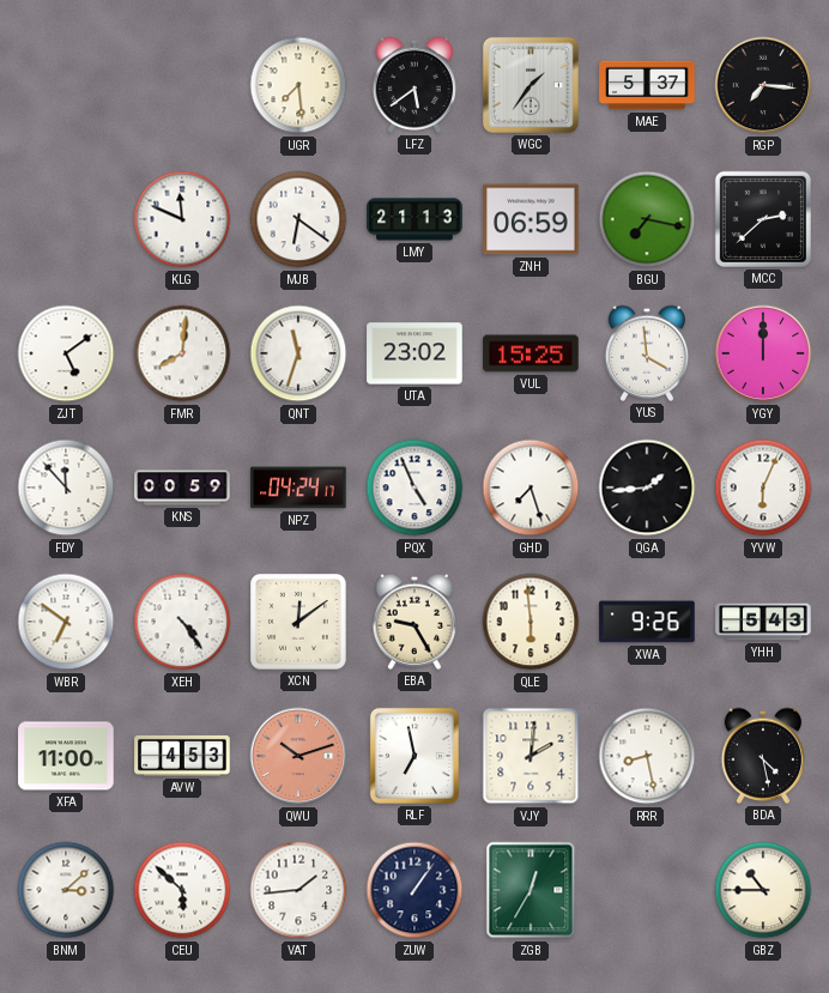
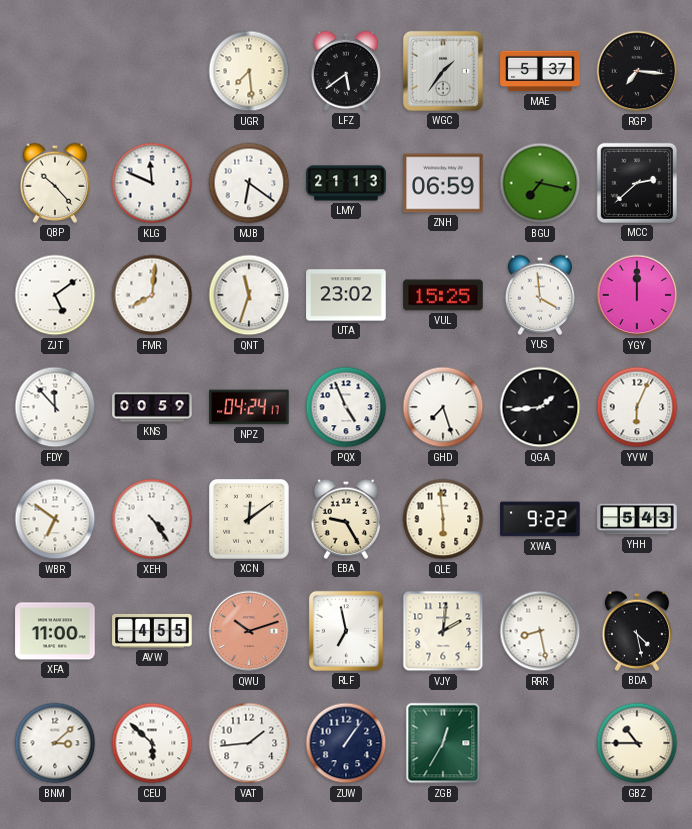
QBP: none -> 10:23 (54, 183)
XWA: 9:26 -> 9:22 (540, 519)
AVW: 4:53 -> 4:55 (152, 631)
